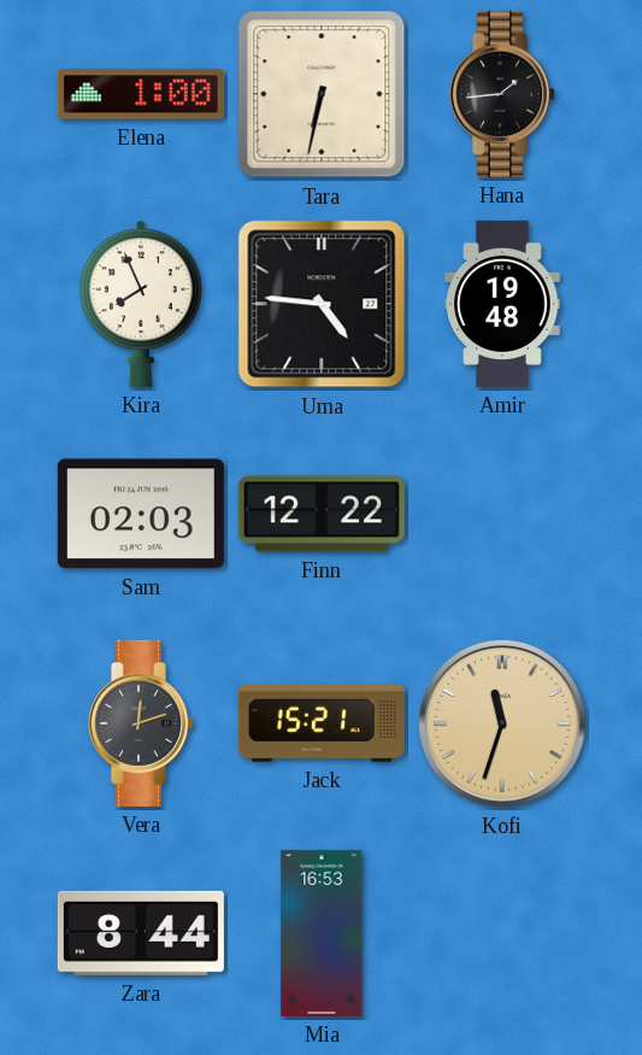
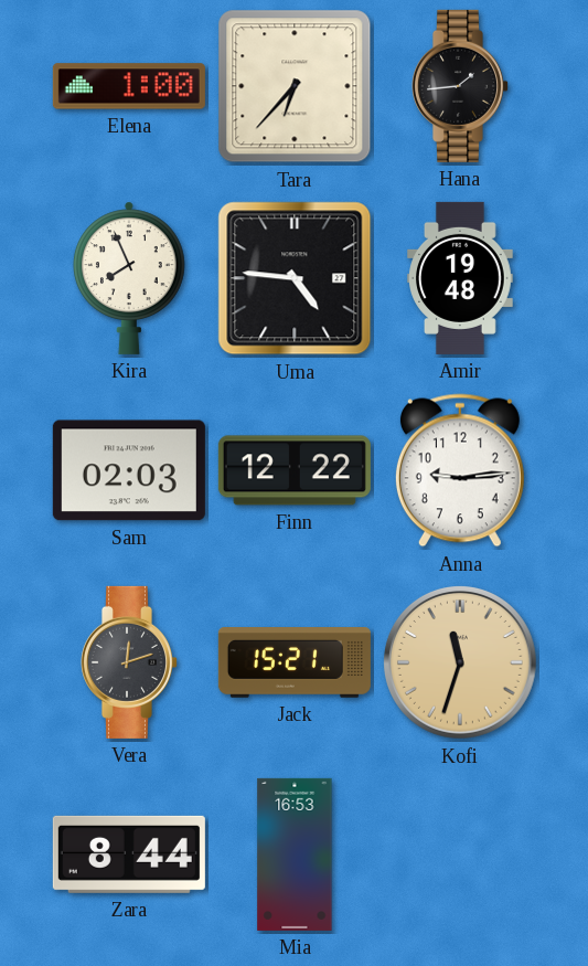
Tara: 6:32 -> 6:37 (295, 86)
Anna: none -> 9:14 (460, 470)
